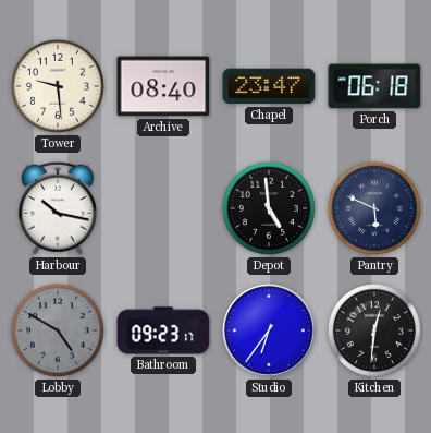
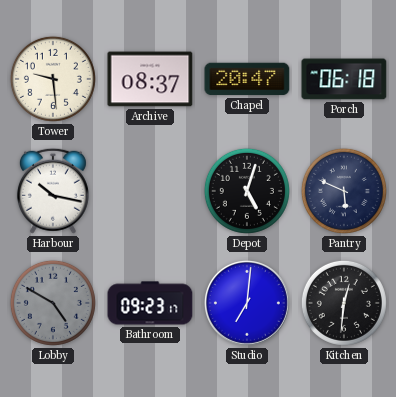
Archive: 08:40 -> 08:37 (150, 79)
Chapel: 23:47 -> 20:47 (247, 79)
Depot: 4:59 -> 5:03 (247, 191)
Studio: 6:36 -> 7:01 (247, 303)
